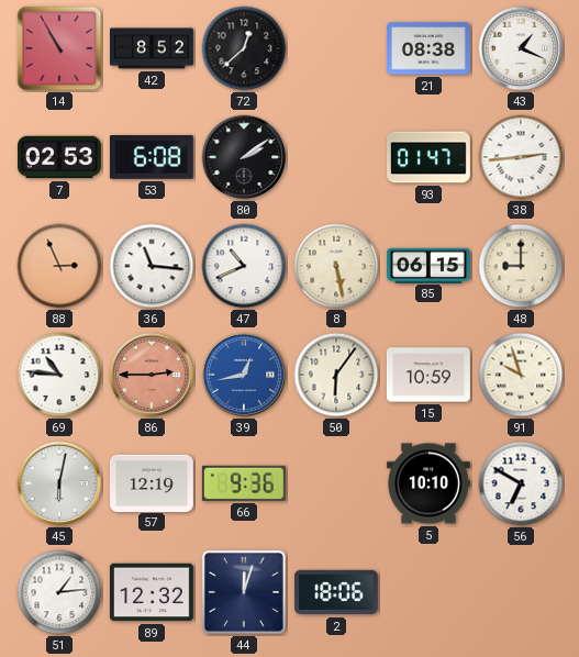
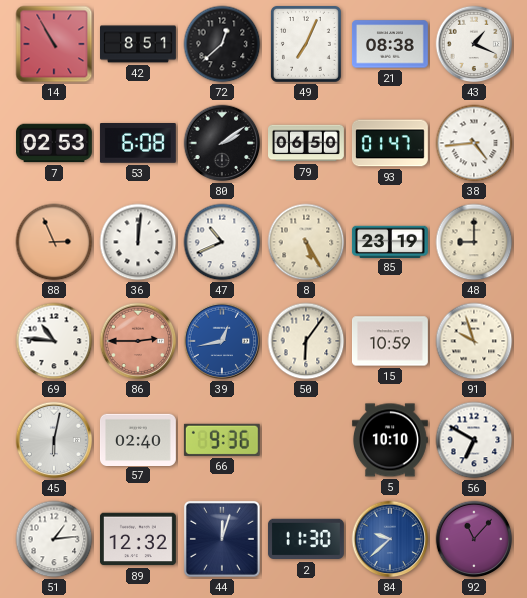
42: 8:52 -> 8:51 (139, 44)
49: none -> 7:04 (306, 44)
79: none -> 06:50 (307, 143)
38: 2:44 -> 4:44 (474, 143)
36: 11:16 -> 12:01 (138, 242)
8: 5:28 -> 5:25 (306, 242)
85: 06:15 -> 23:19 (390, 241)
57: 12:19 -> 02:40 (138, 439)
2: 18:06 -> 11:30 (306, 539)
84: none -> 9:38 (390, 539)
92: none -> 11:07 (474, 539)
